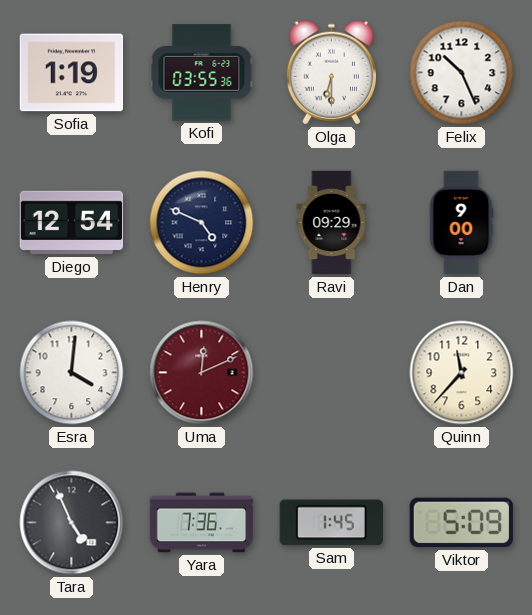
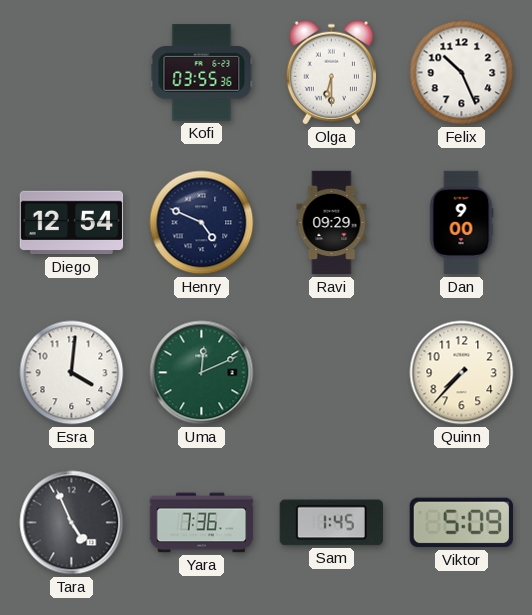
Sofia: 1:19 -> none (72, 73)
Uma dial: burgundy -> green (202, 373)
Quinn: 11:37 -> 7:37 (462, 373)
